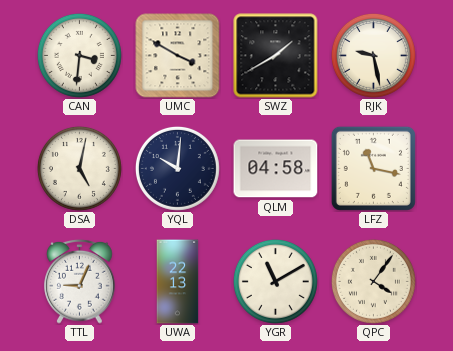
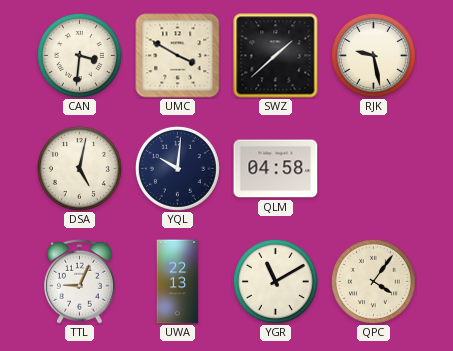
SWZ: 1:40 -> 1:38 (276, 56)
LFZ: 11:17 -> none (373, 168)
